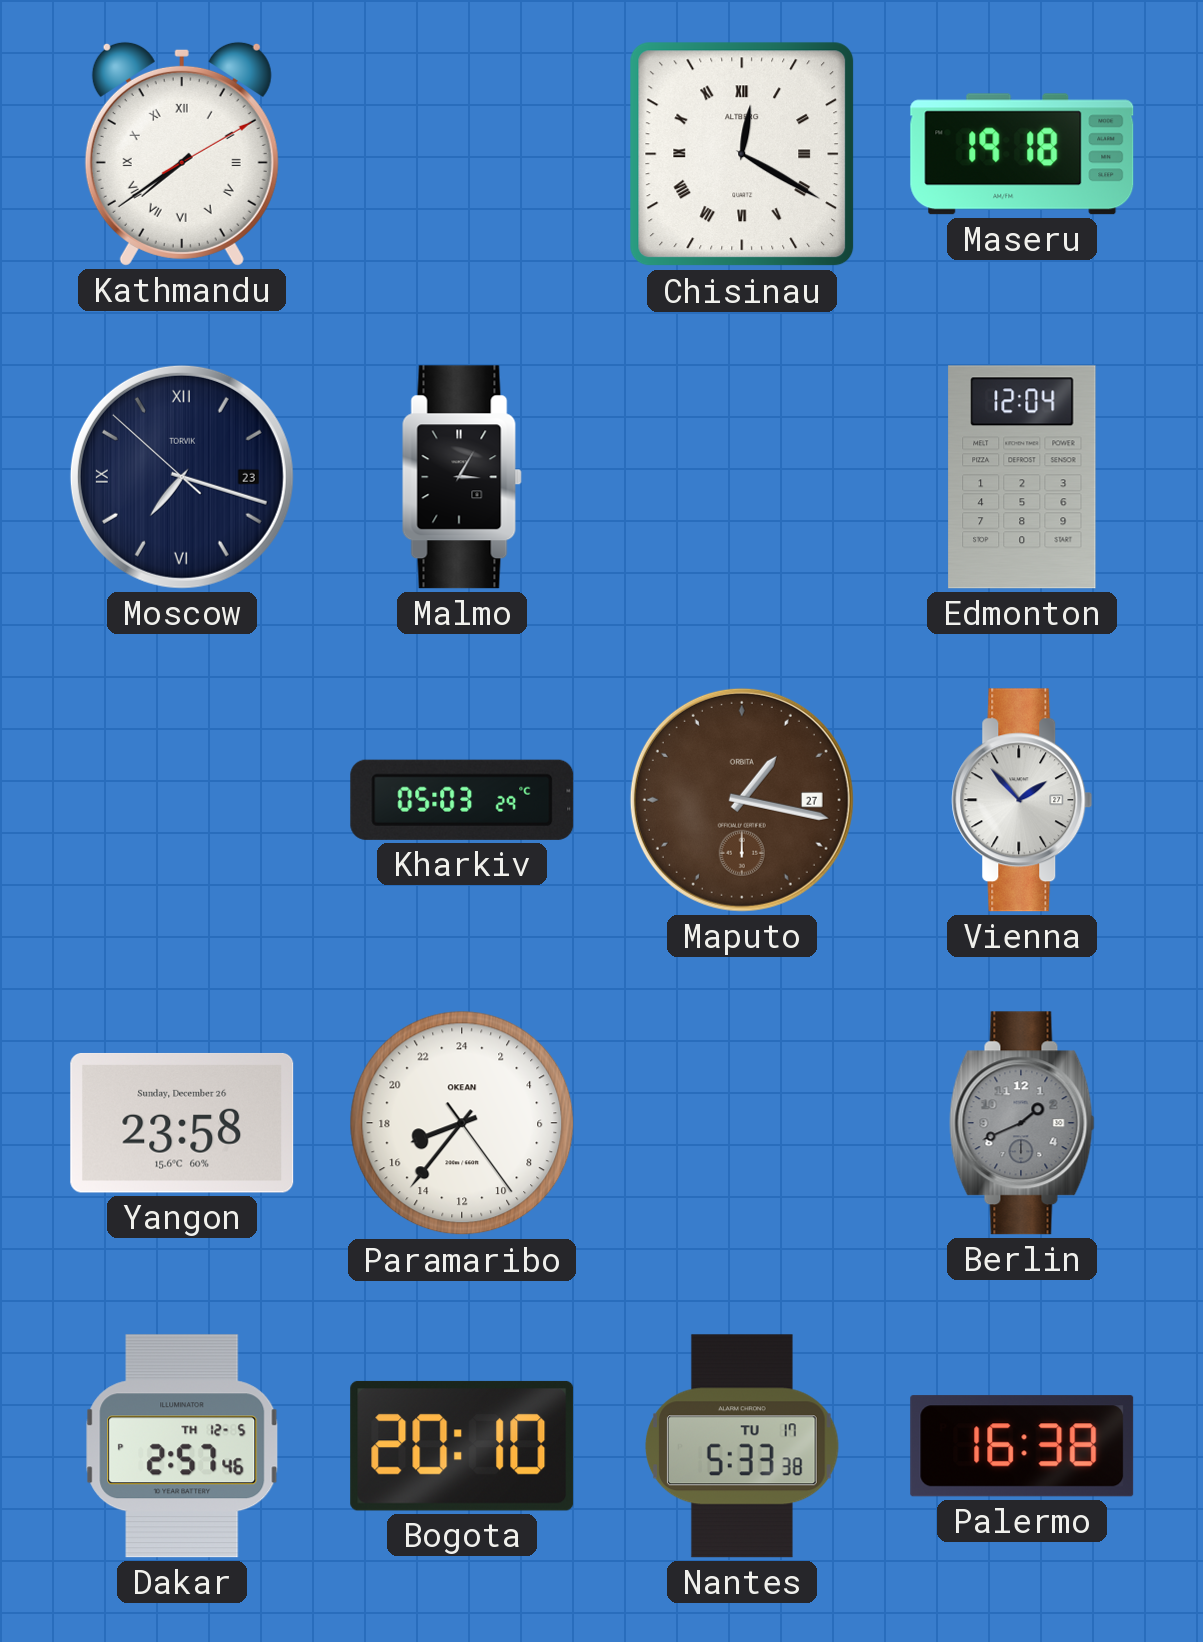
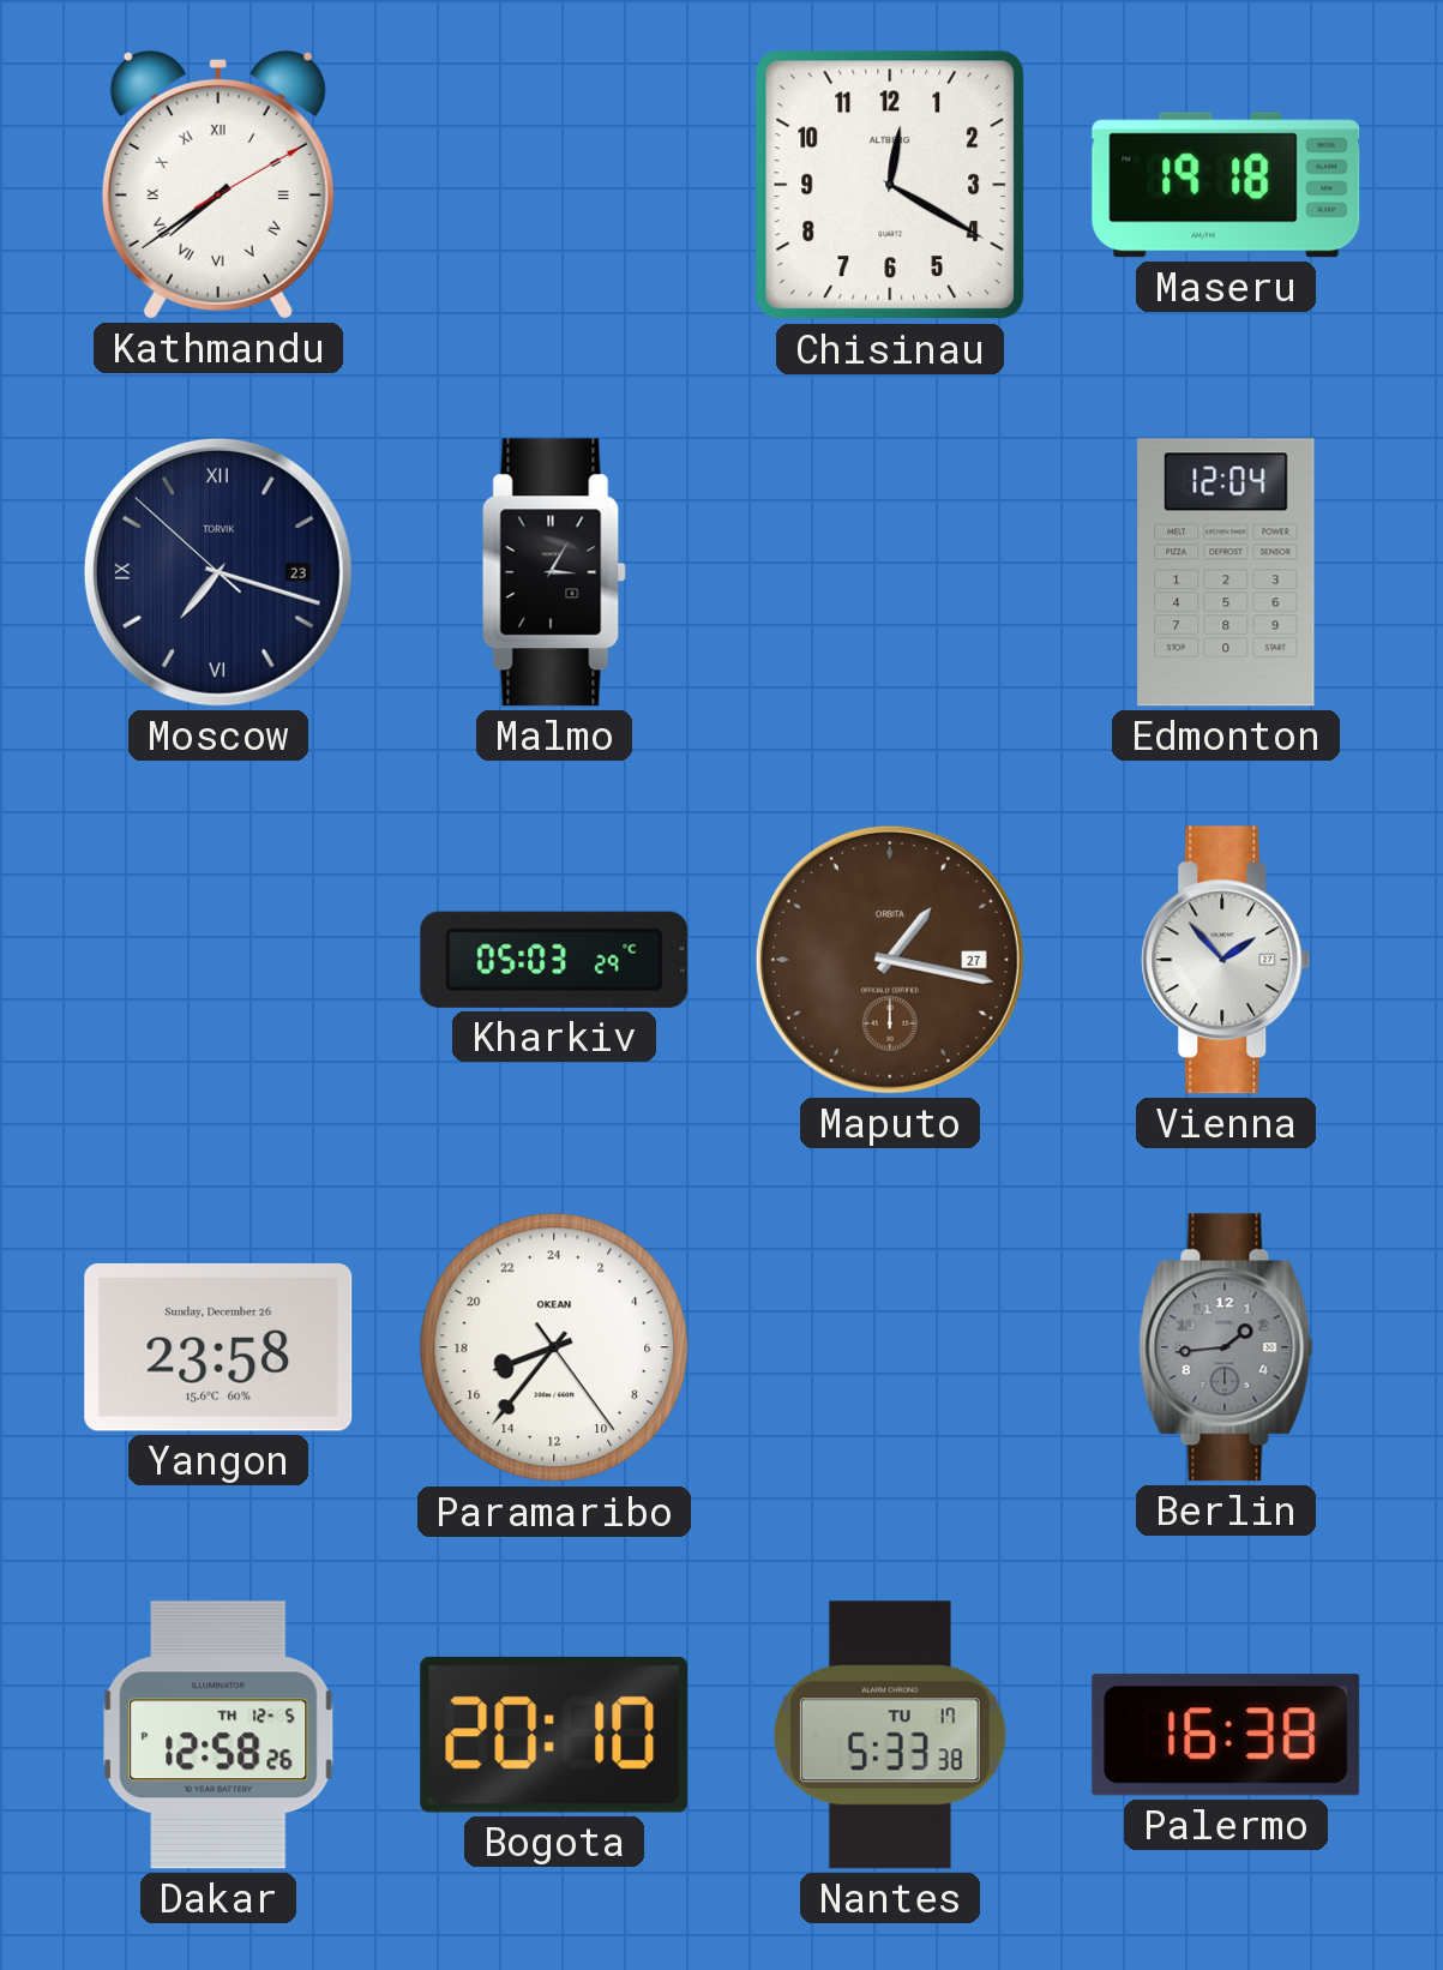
Chisinau numerals: Roman -> Arabic (890, 185)
Berlin: 1:41 -> 1:44 (1226, 1347)
Dakar: 2:57 -> 12:58 (218, 1735)
